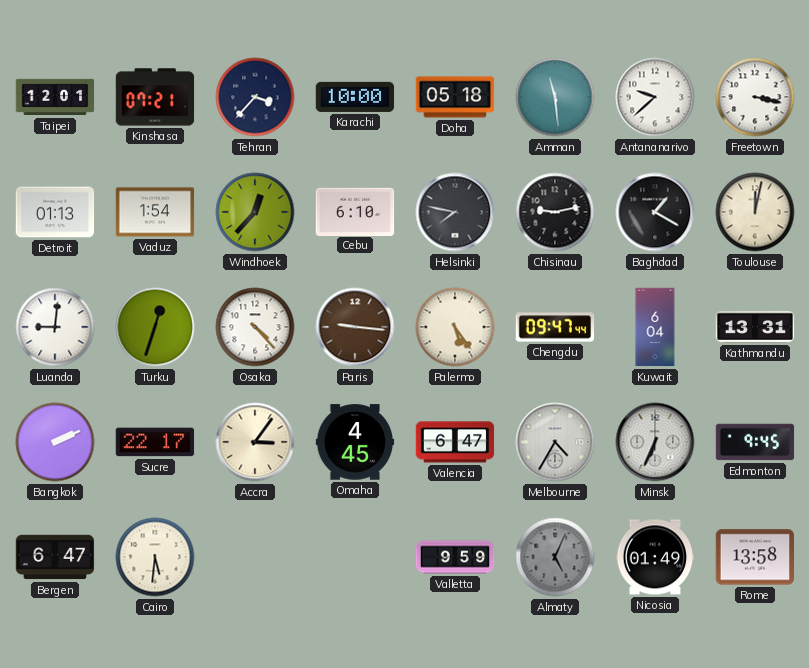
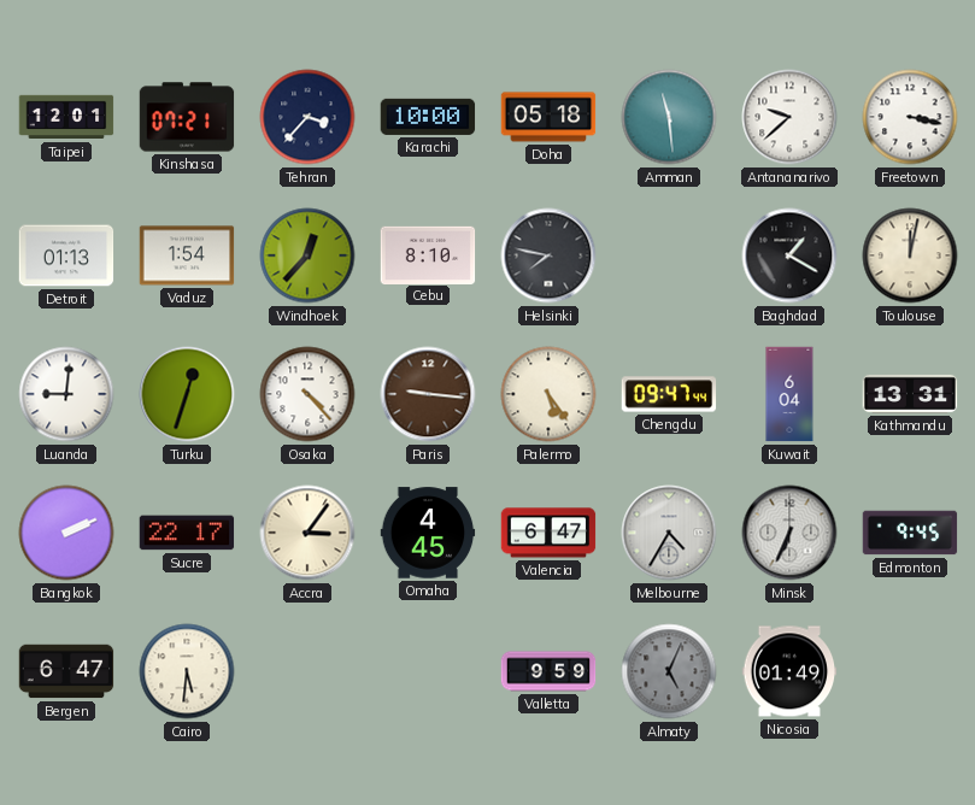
Cebu: 6:10 -> 8:10 (428, 254)
Chisinau: 9:13 -> none (555, 212)
Rome: 13:58 -> none (755, 557)
